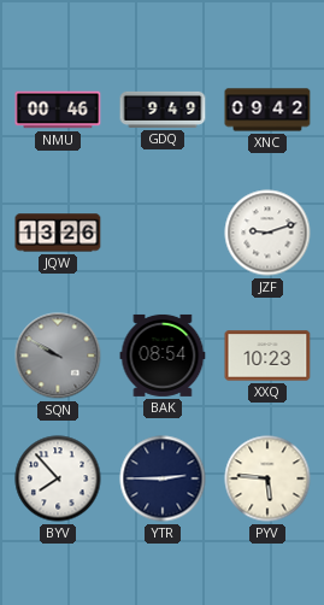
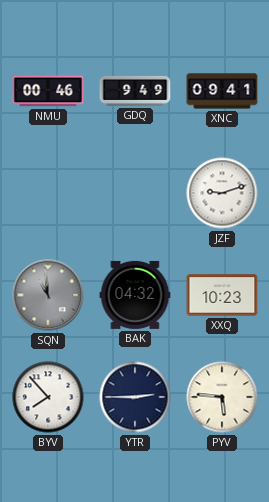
XNC: 09:42 -> 09:41 (222, 91)
JQW: 13:26 -> none (58, 233)
SQN: 9:50 -> 10:59 (48, 295)
BAK: 08:54 -> 04:32 (135, 295)
